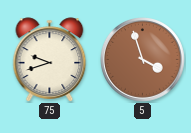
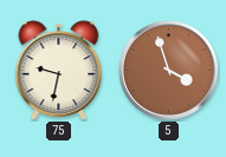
75: 9:42 -> 9:32 (59, 71)
